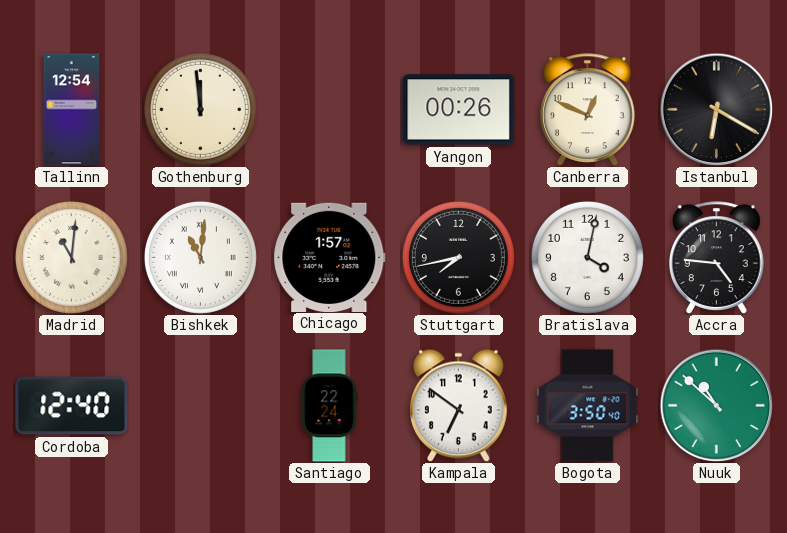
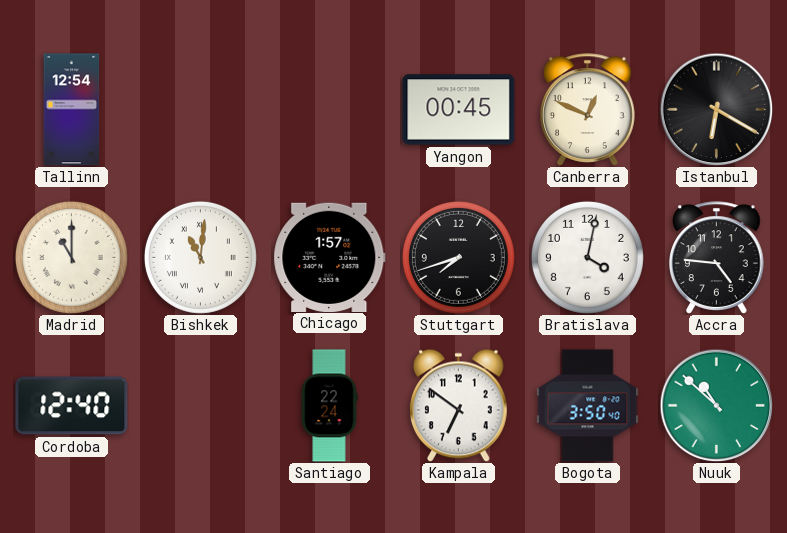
Gothenburg: 11:59 -> none (200, 109)
Yangon: 00:26 -> 00:45 (459, 110)
Madrid: 11:01 -> 11:00 (71, 257)
Stuttgart: 7:43 -> 7:42 (458, 257)
